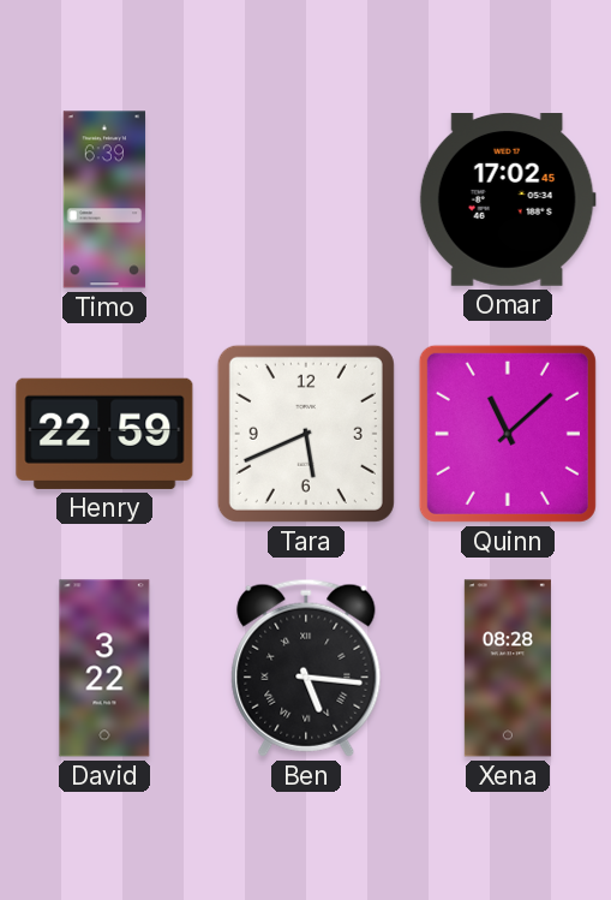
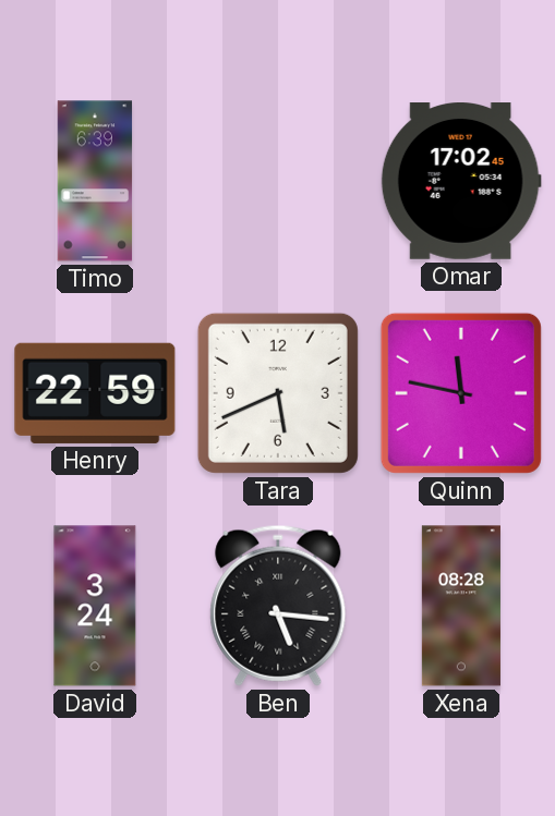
Quinn: 11:08 -> 11:47 (461, 393)
David: 3:22 -> 3:24 (95, 606)
